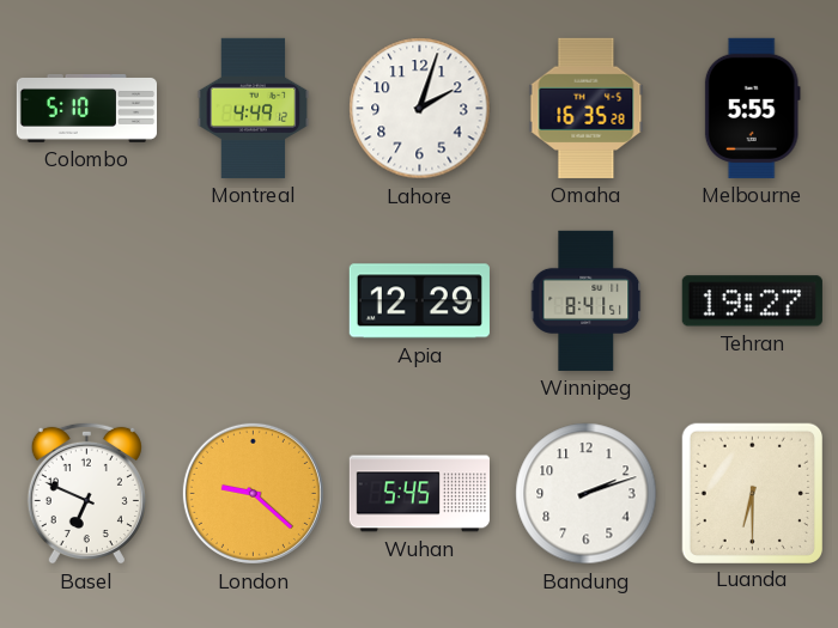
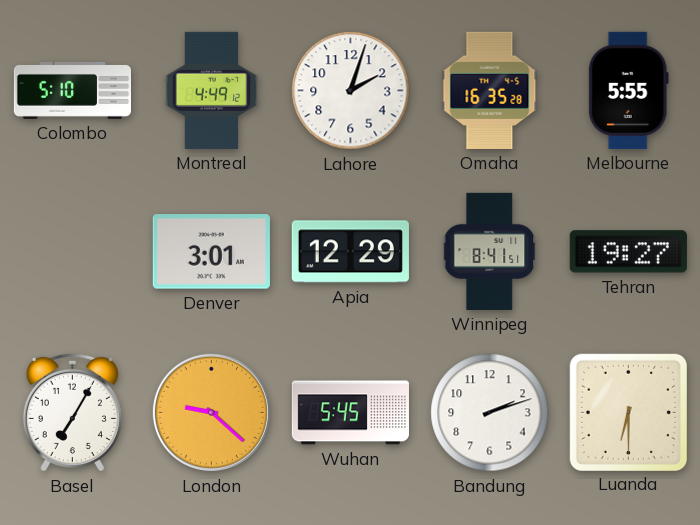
Denver: none -> 3:01 (211, 252)
Basel: 6:49 -> 7:05 (72, 412)
